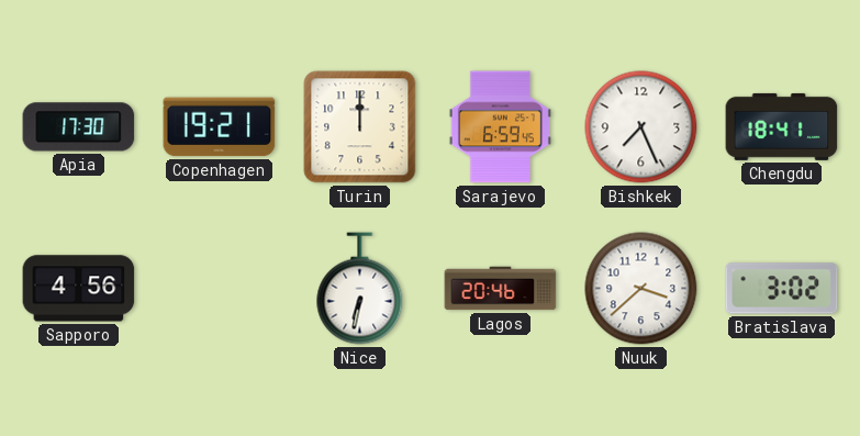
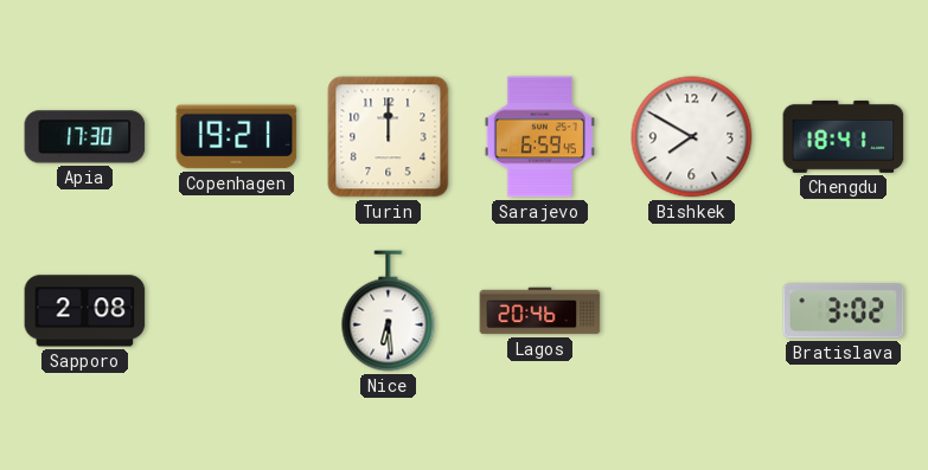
Bishkek: 7:26 -> 7:50 (692, 137)
Sapporo: 4:56 -> 2:08 (85, 311)
Nice: 6:32 -> 6:29 (389, 311)
Nuuk: 3:38 -> none (641, 289)
